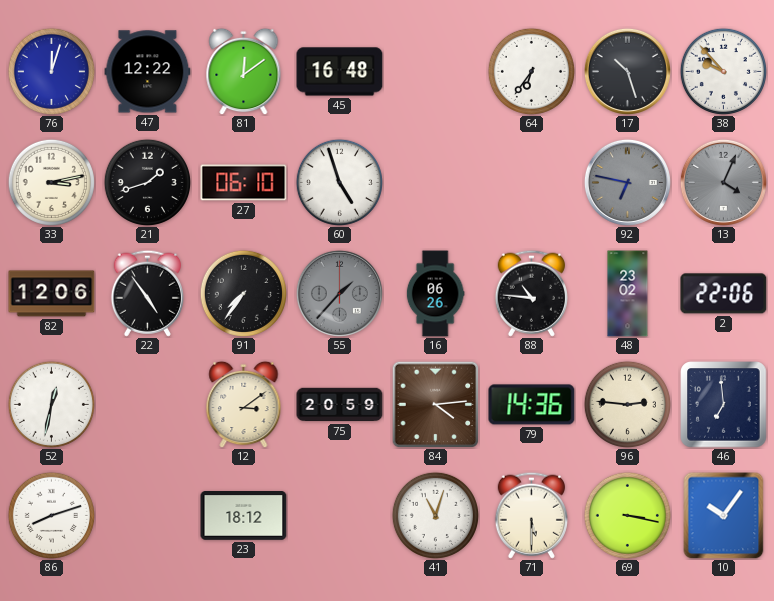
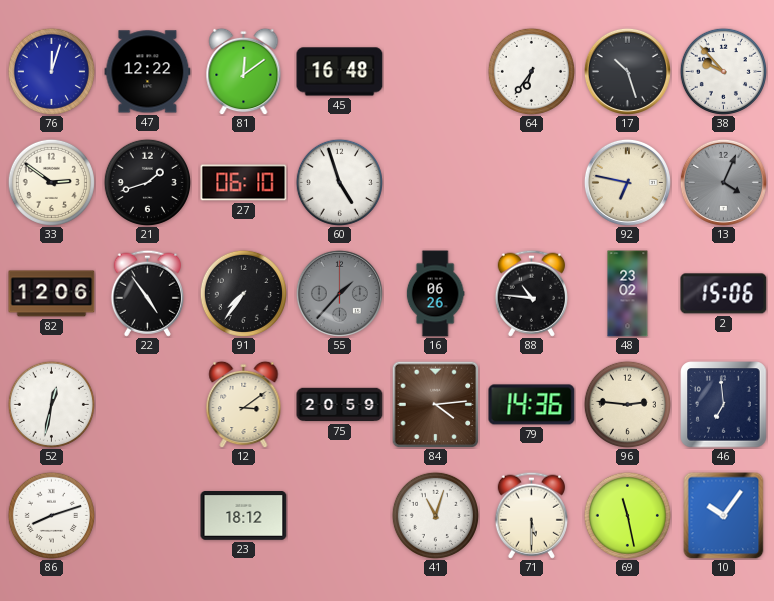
33: 3:13 -> 2:51 (51, 182)
92 dial: grey -> cream (627, 182)
2: 22:06 -> 15:06 (724, 294)
69: 3:17 -> 11:28 (627, 515)
